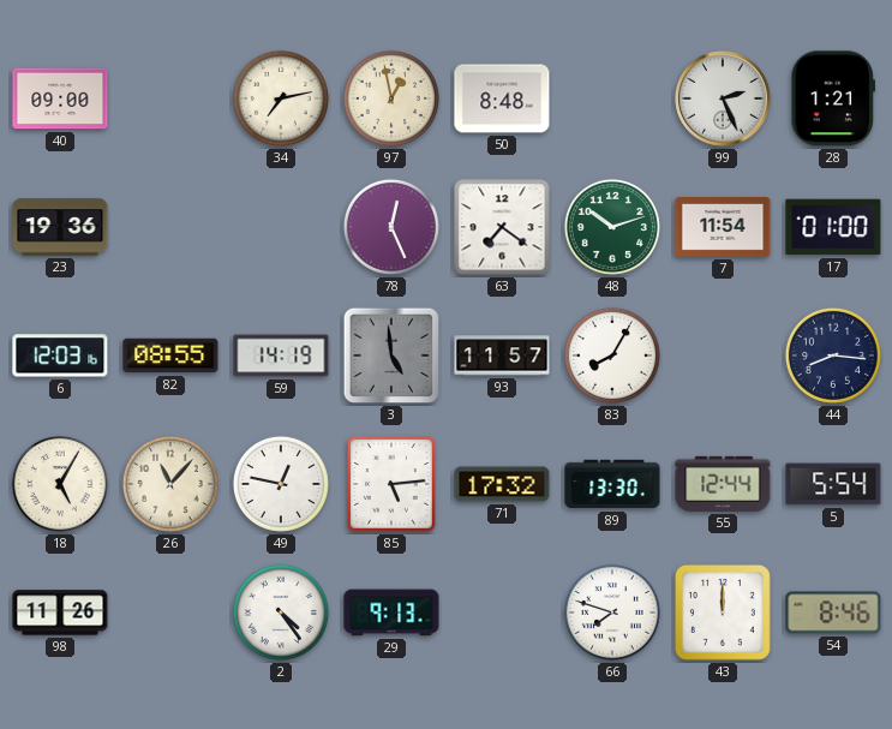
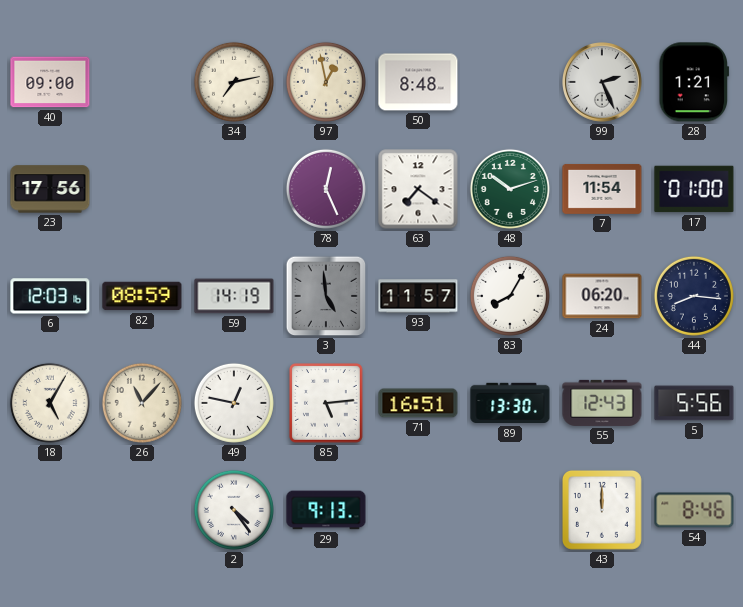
23: 19:36 -> 17:56 (50, 189)
82: 08:55 -> 08:59 (142, 296)
24: none -> 06:20 (602, 296)
71: 17:32 -> 16:51 (418, 403)
55: 12:44 -> 12:43 (602, 403)
5: 5:54 -> 5:56 (694, 403)
98: 11:26 -> none (60, 613)
66: 7:48 -> none (612, 613)
